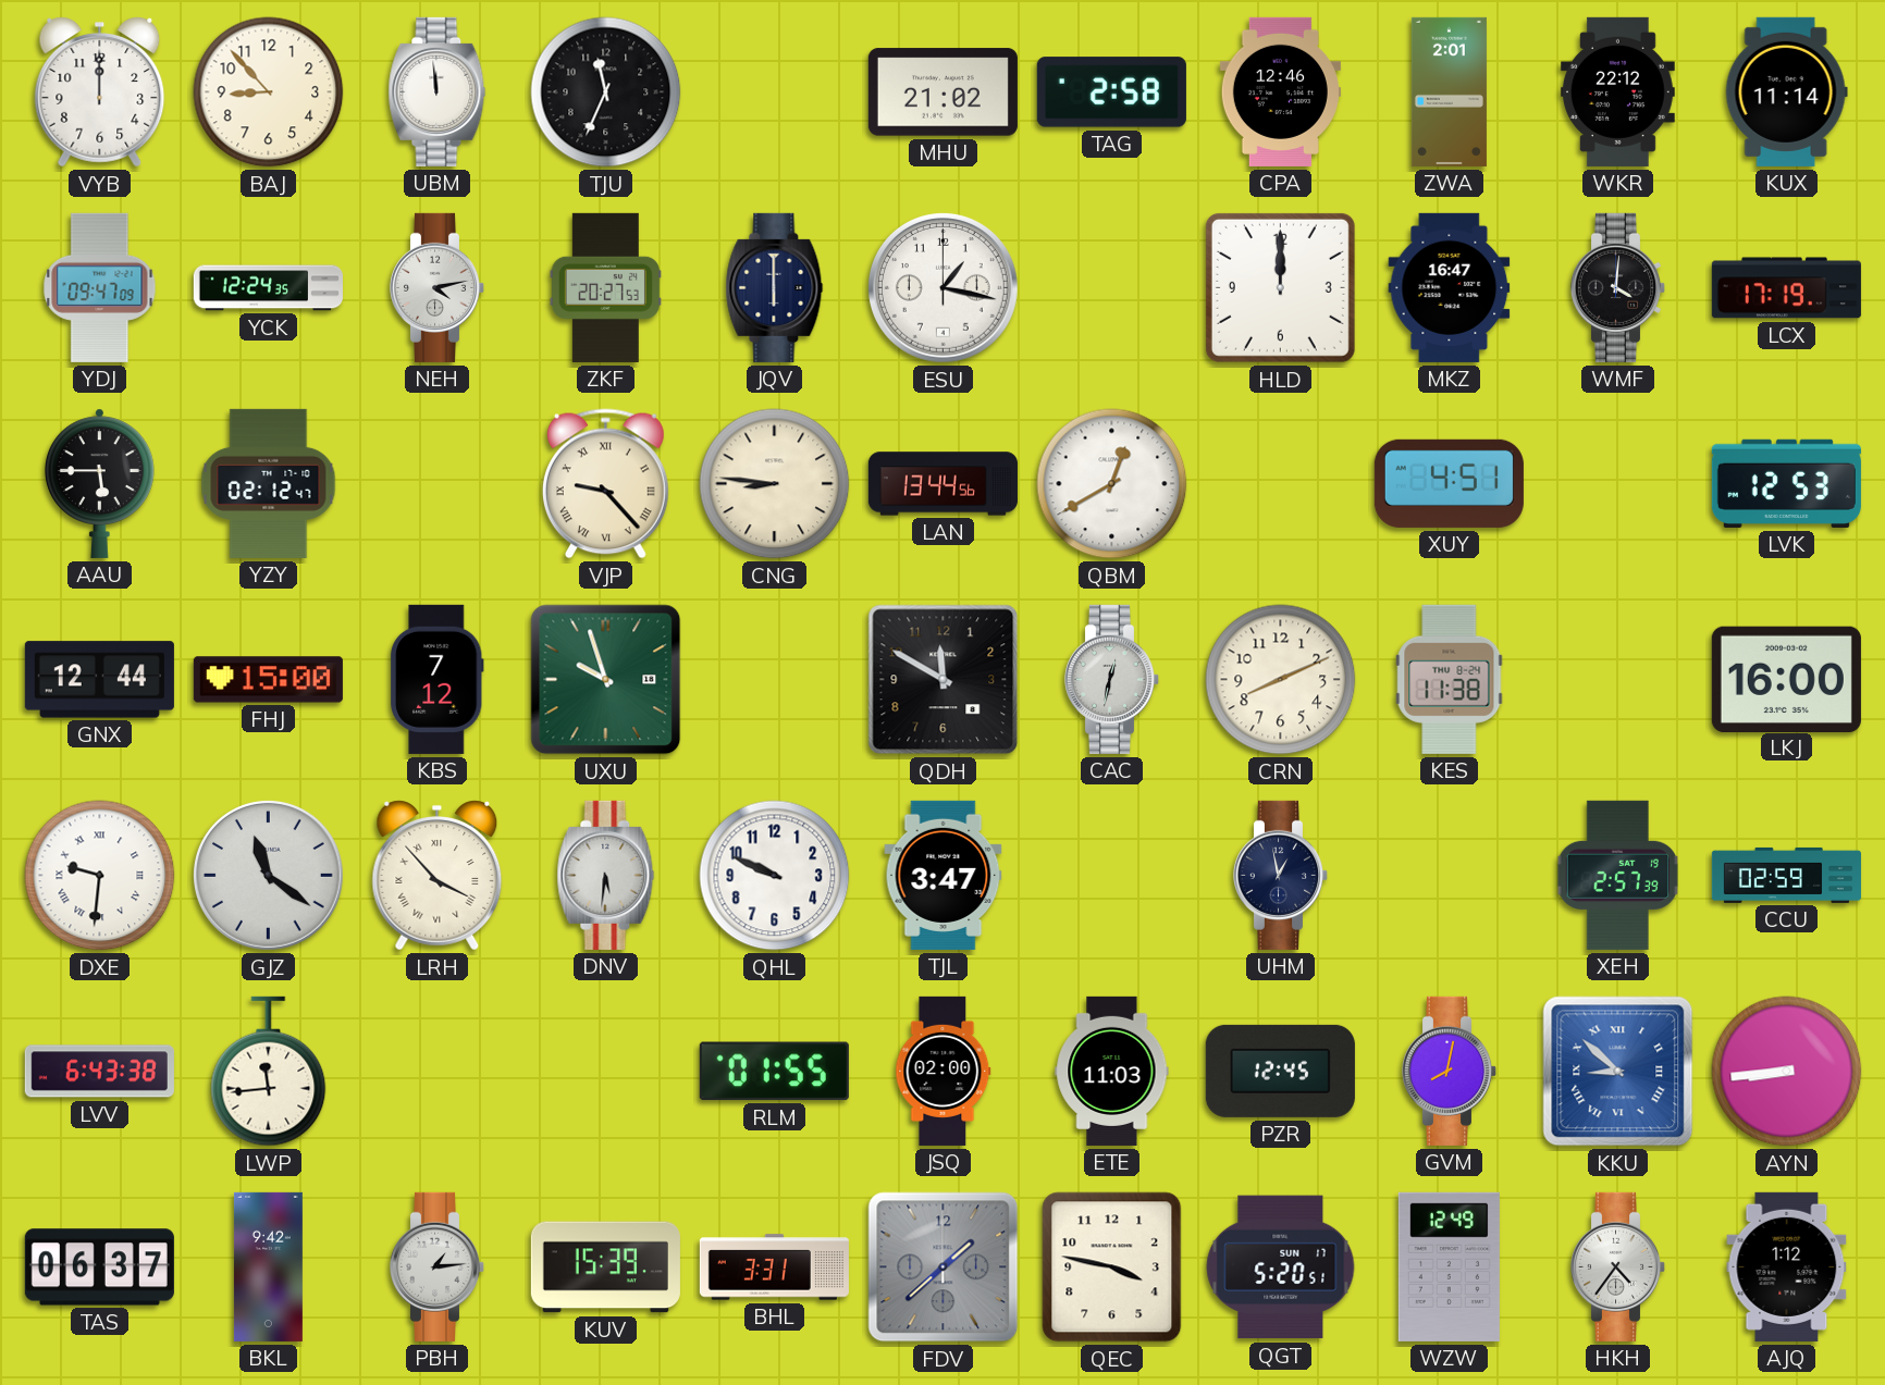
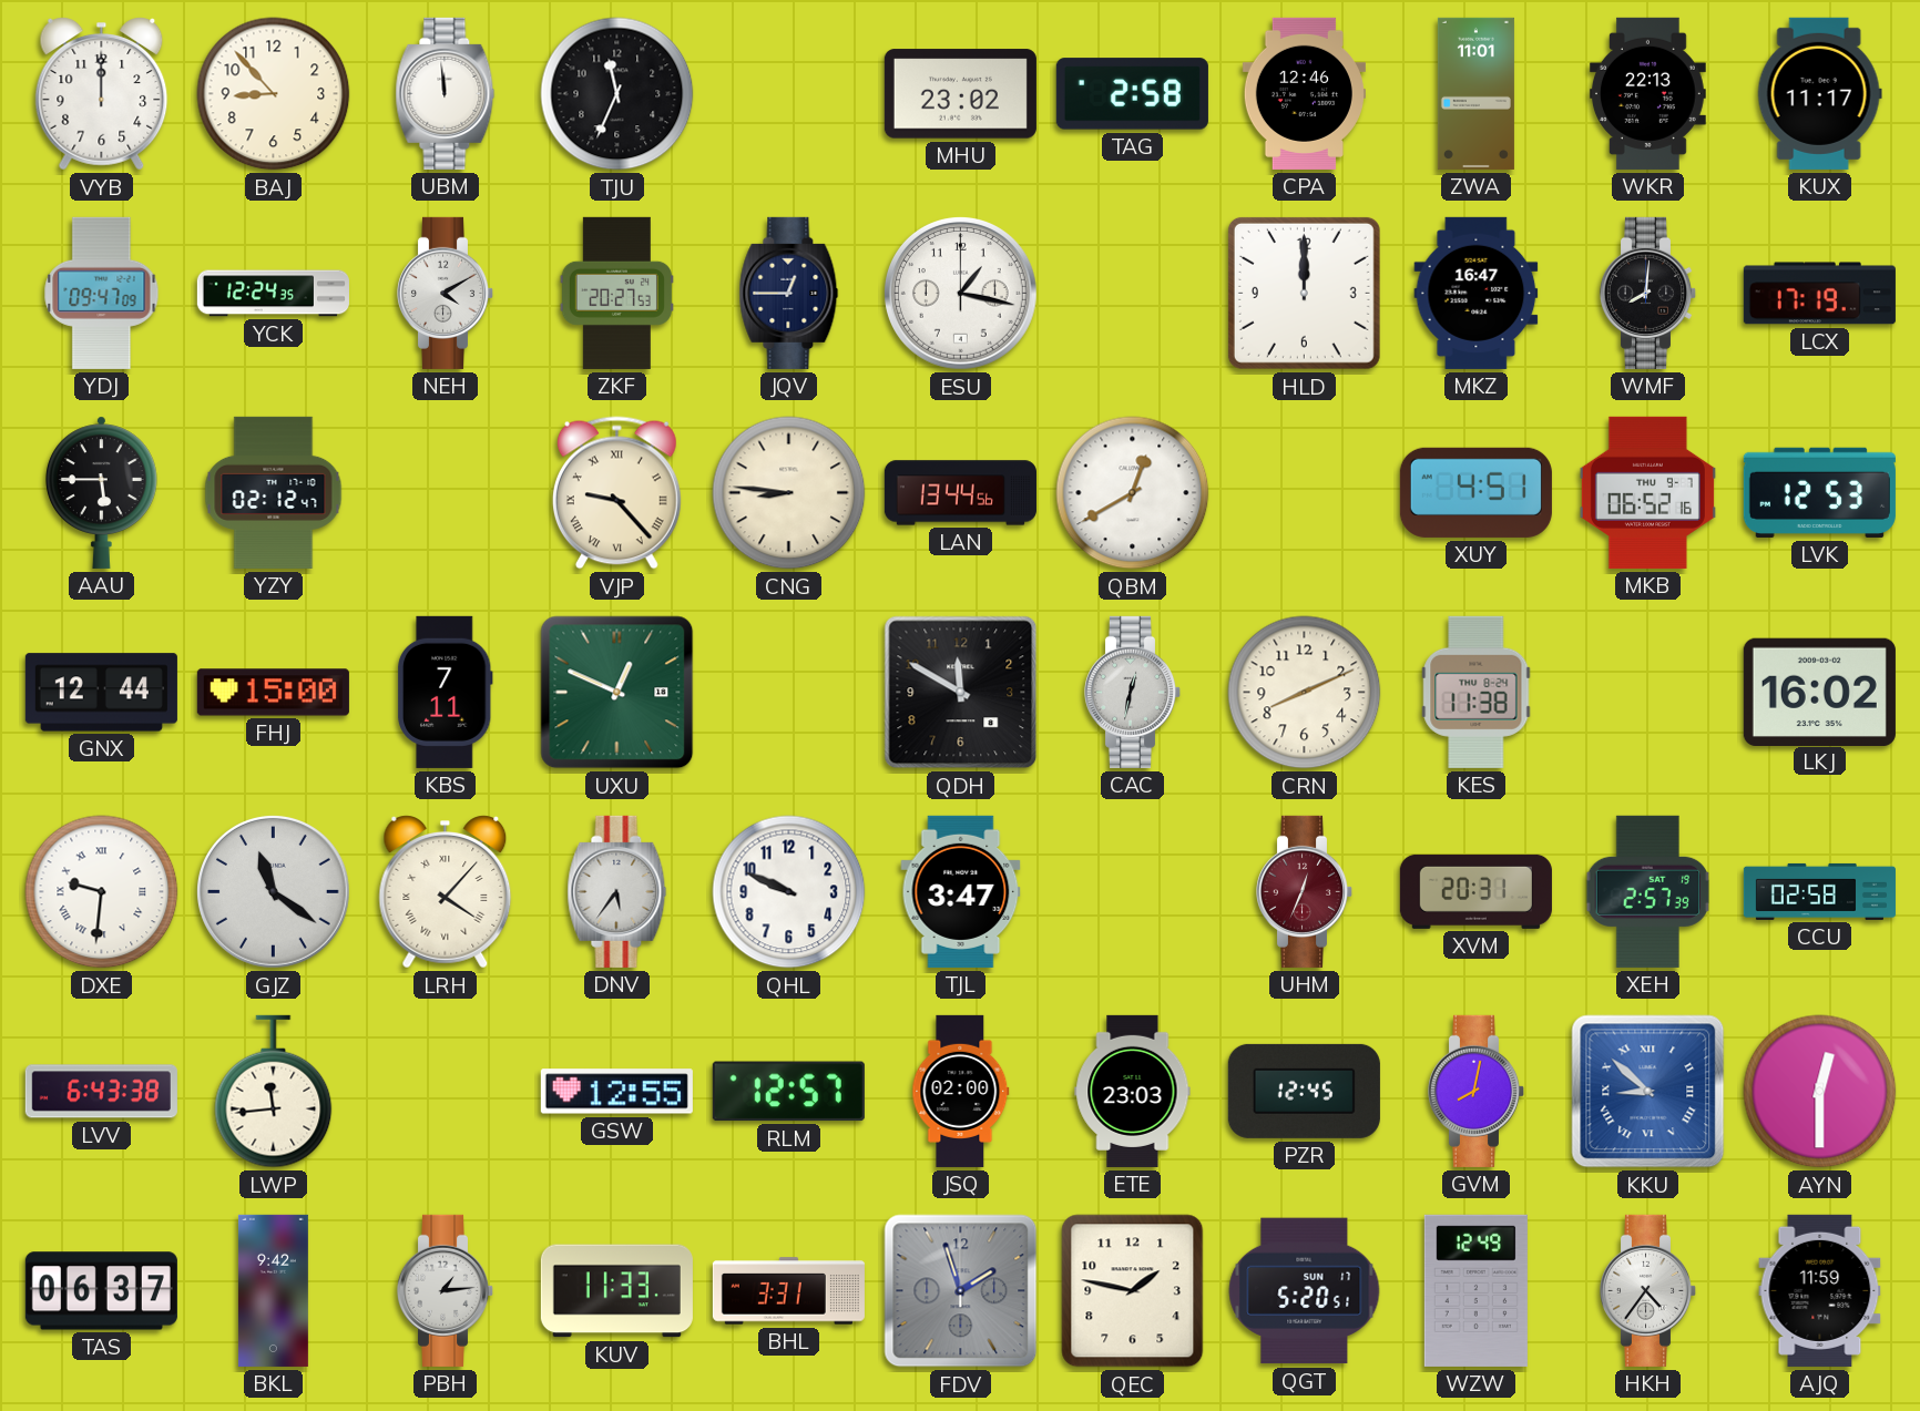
MHU: 21:02 -> 23:02 (960, 94)
ZWA: 2:01 -> 11:01 (1475, 93)
WKR: 22:12 -> 22:13 (1647, 93)
KUX: 11:14 -> 11:17 (1819, 93)
NEH: 4:13 -> 4:10 (446, 293)
JQV: 6:00 -> 12:45 (789, 293)
WMF: 4:01 -> 8:01 (1648, 293)
MKB: none -> 06:52 (1647, 492)
KBS: 7:12 -> 7:11 (445, 692)
UXU: 9:57 -> 12:49 (617, 693)
LKJ: 16:00 -> 16:02 (1819, 692)
LRH: 3:53 -> 4:07 (446, 892)
DNV: 5:31 -> 5:36 (617, 891)
UHM: 12:58 -> 12:34 (1305, 891)
UHM dial: navy -> burgundy (1305, 891)
XVM: none -> 20:31 (1475, 891)
CCU: 02:59 -> 02:58 (1819, 891)
GSW: none -> 12:55 (616, 1092)
RLM: 01:55 -> 12:57 (788, 1092)
ETE: 11:03 -> 23:03 (1133, 1091)
AYN: 8:44 -> 12:30 (1820, 1092)
KUV: 15:39 -> 11:33 (616, 1291)
FDV: 1:38 -> 1:57 (961, 1291)
QEC: 3:47 -> 1:47 (1133, 1291)
AJQ: 1:12 -> 11:59 (1820, 1290)
